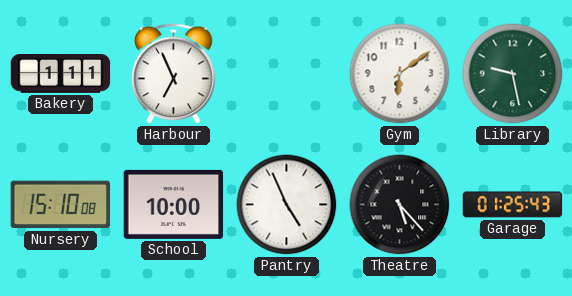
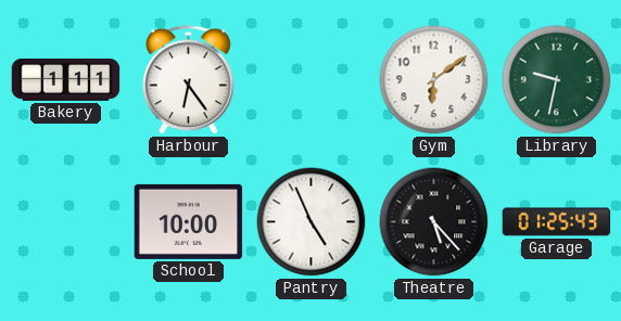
Harbour: 6:56 -> 6:24 (189, 80)
Library: 9:28 -> 9:32 (557, 80)
Nursery: 15:10 -> none (61, 205)
